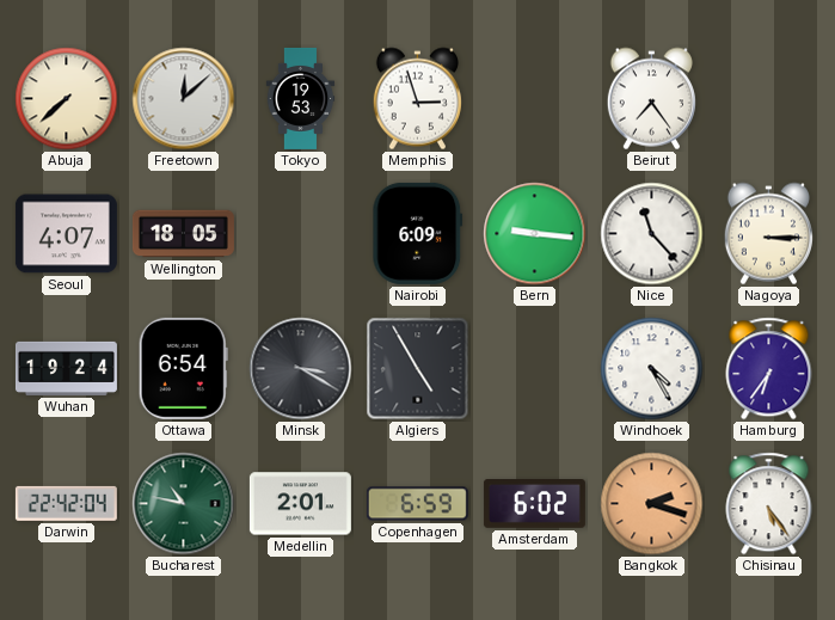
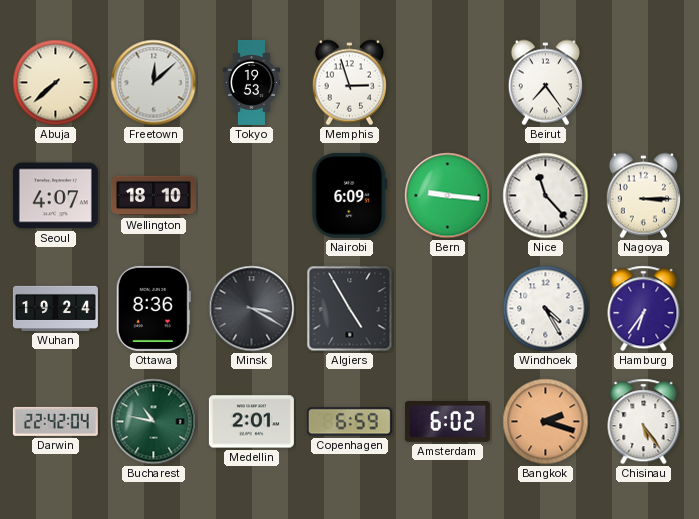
Wellington: 18:05 -> 18:10 (153, 196)
Ottawa: 6:54 -> 8:36 (153, 308)
